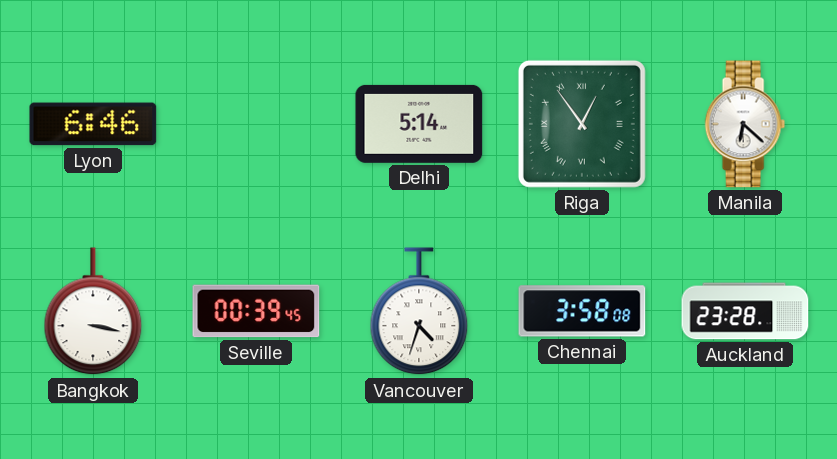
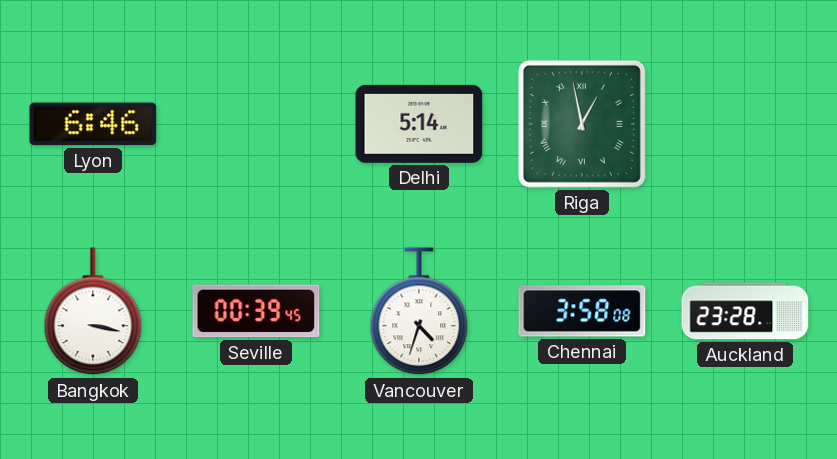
Riga: 12:54 -> 12:58 (582, 124)
Manila: 6:22 -> none (745, 124)
